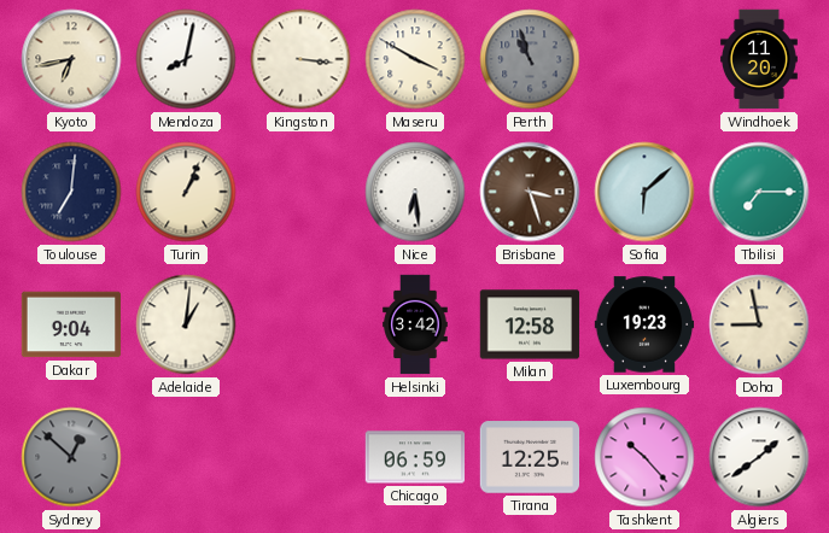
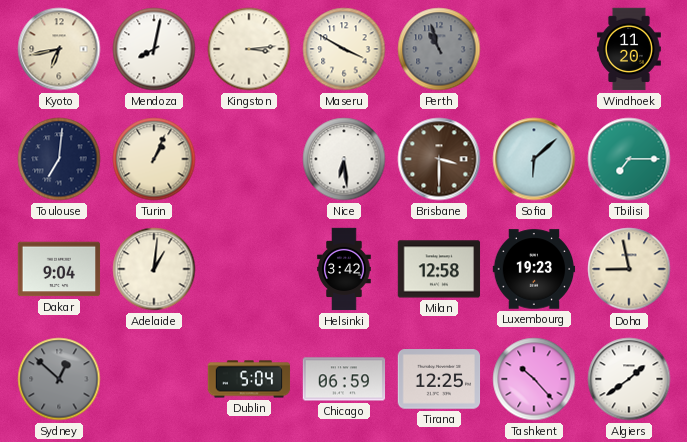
Kingston: 3:16 -> 3:14 (249, 49)
Brisbane: 3:27 -> 3:30 (439, 159)
Dublin: none -> 5:04 (249, 379)
